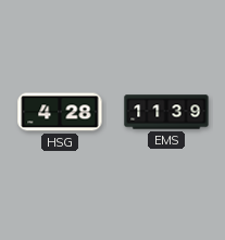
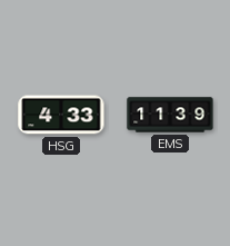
HSG: 4:28 -> 4:33 (61, 115)
